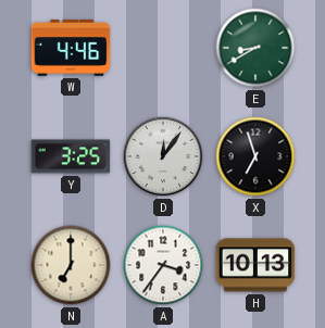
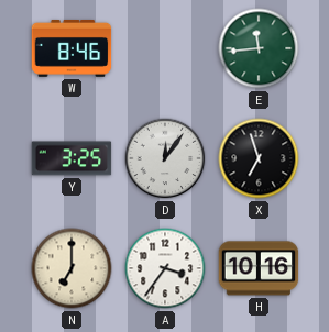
W: 4:46 -> 8:46 (72, 48)
E: 8:40 -> 11:44 (259, 48)
H: 10:13 -> 10:16 (259, 268)
